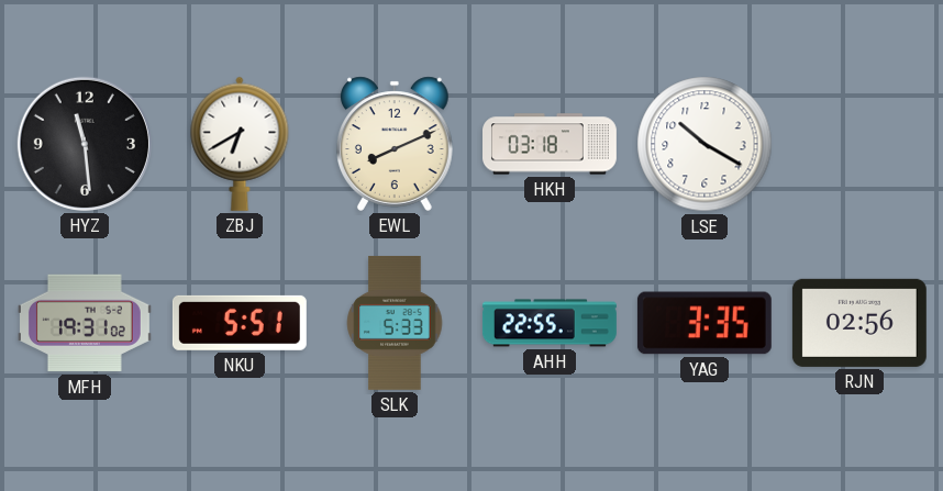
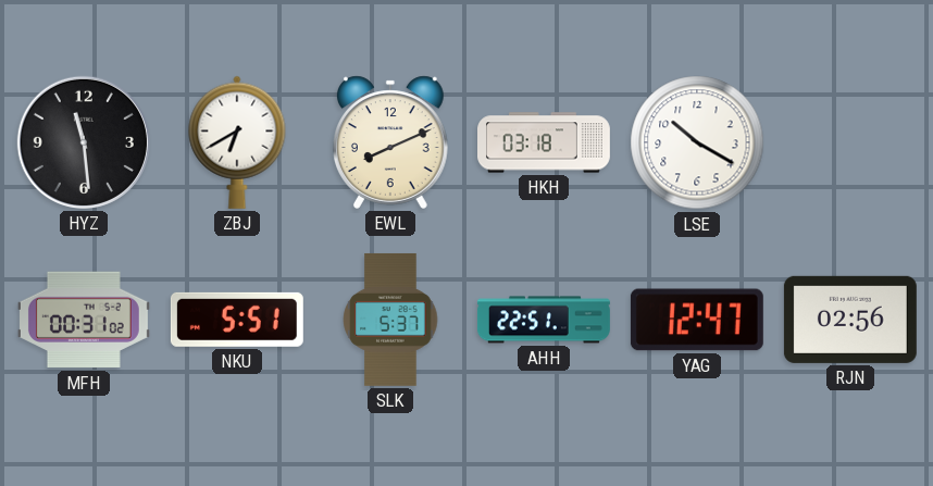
MFH: 19:31 -> 00:31 (84, 320)
SLK: 5:33 -> 5:37 (390, 320)
AHH: 22:55 -> 22:51 (544, 320)
YAG: 3:35 -> 12:47 (697, 320)
